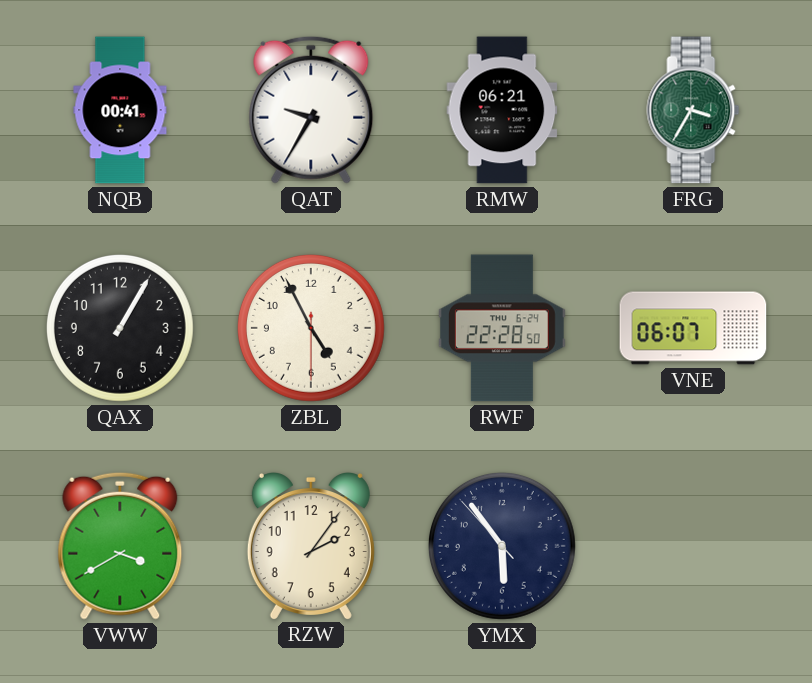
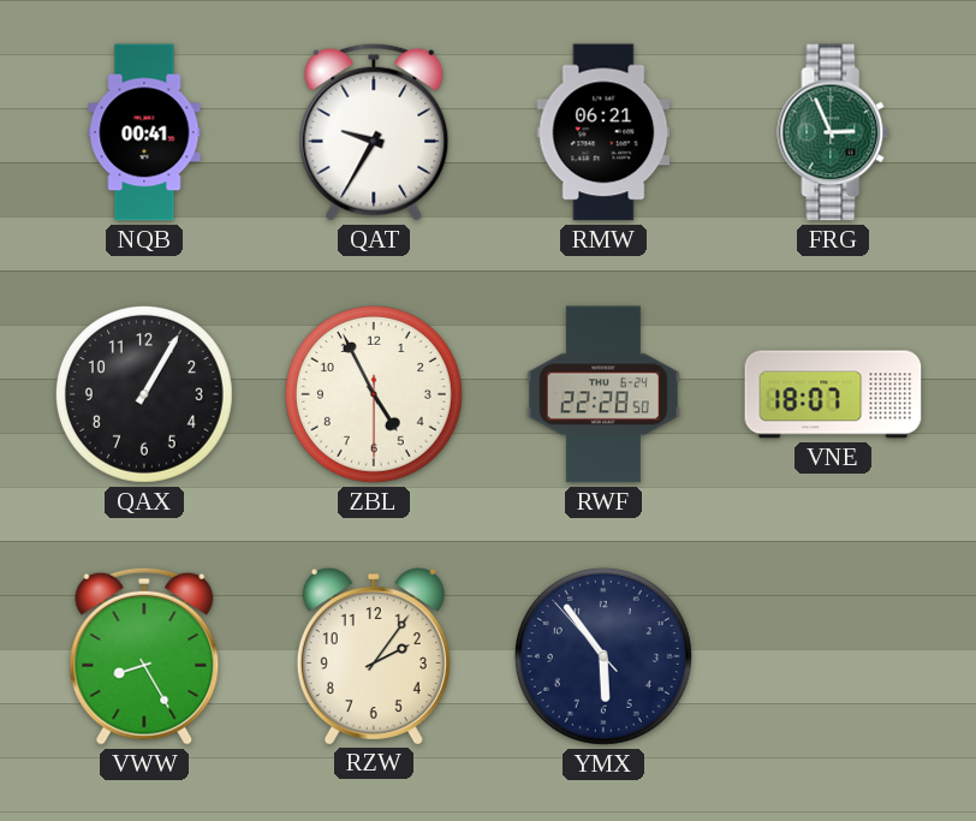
FRG: 3:35 -> 2:56 (833, 132)
VNE: 06:07 -> 18:07 (833, 394)
VWW: 3:40 -> 8:25 (144, 656)
